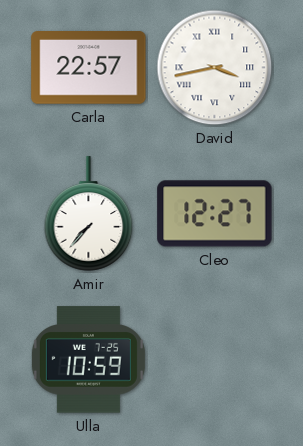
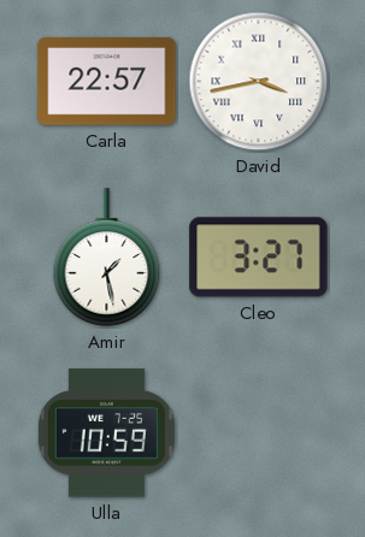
Amir: 7:37 -> 1:28 (107, 258)
Cleo: 12:27 -> 3:27 (259, 258)
